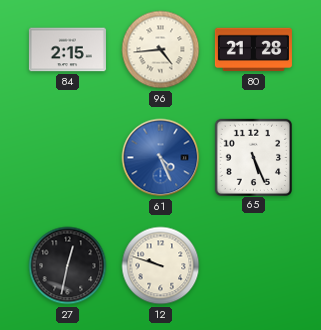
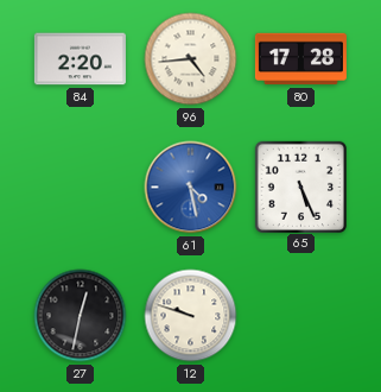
84: 2:15 -> 2:20 (80, 59)
80: 21:28 -> 17:28 (300, 59)
61: 4:26 -> 4:28 (191, 188)
